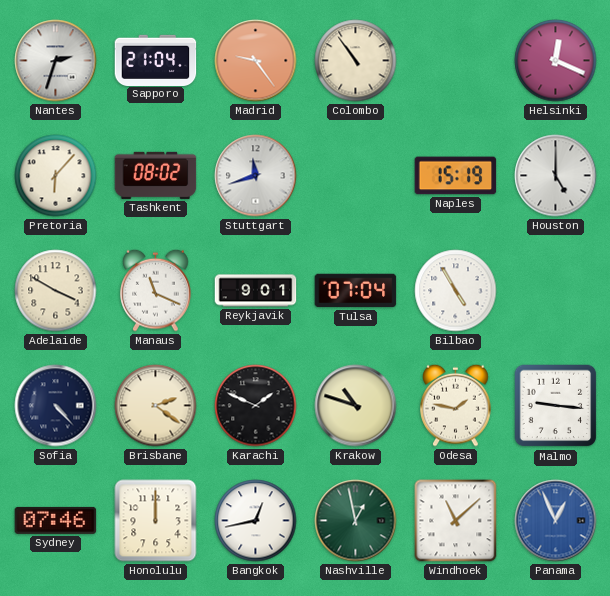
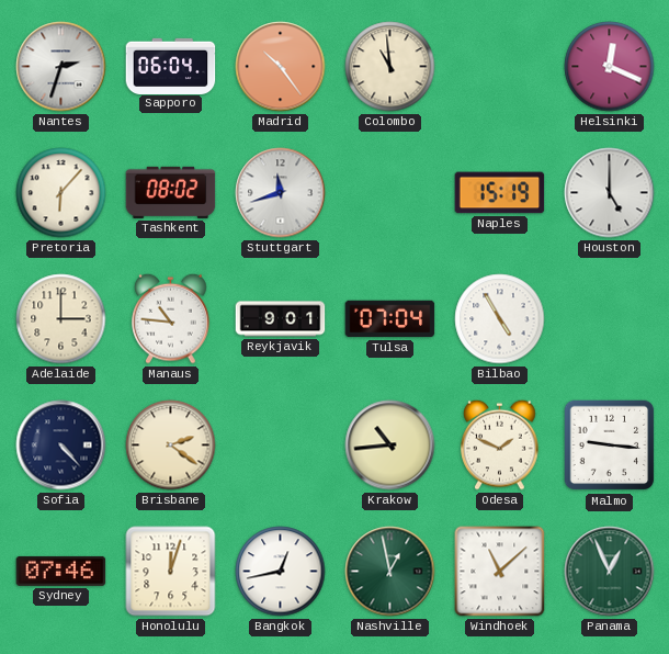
Sapporo: 21:04 -> 06:04 (171, 66)
Madrid: 9:24 -> 10:24 (281, 67)
Colombo: 10:54 -> 10:59 (390, 67)
Adelaide: 3:50 -> 3:00 (61, 319)
Manaus: 11:19 -> 10:46 (171, 318)
Karachi: 1:49 -> none (256, 406)
Krakow: 10:48 -> 10:44 (390, 446)
Odesa: 1:47 -> 1:49 (500, 444)
Honolulu: 12:00 -> 12:03 (171, 572)
Panama dial: blue -> green (610, 572)
